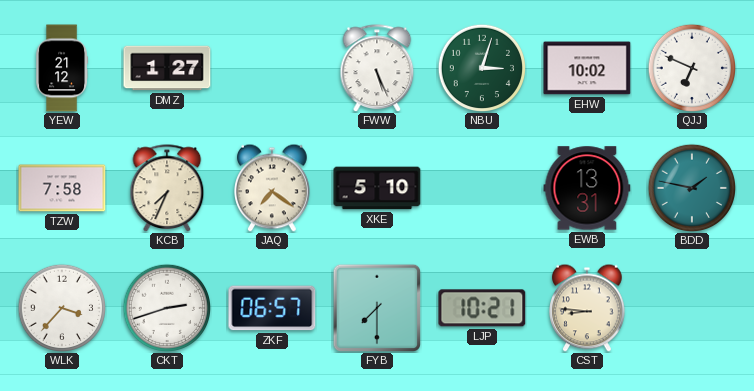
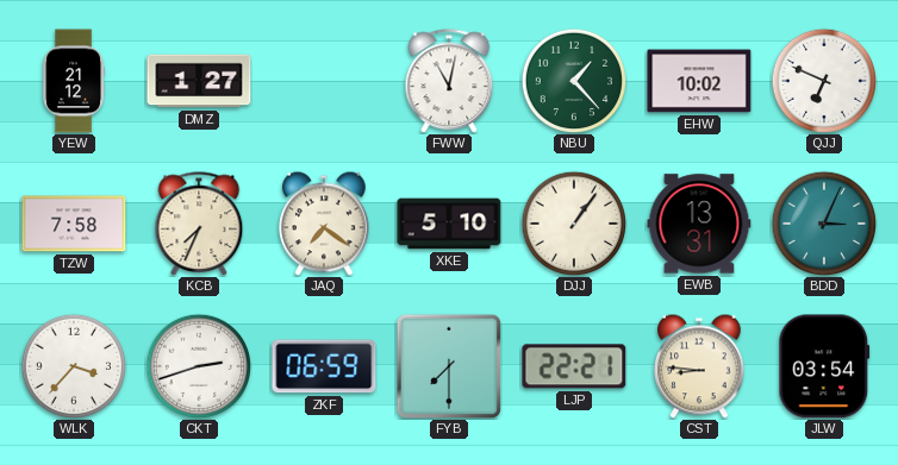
FWW: 5:26 -> 11:02 (449, 81)
NBU: 3:03 -> 1:23 (573, 80)
DJJ: none -> 1:06 (573, 222)
BDD: 1:47 -> 3:04 (823, 222)
ZKF: 06:57 -> 06:59 (324, 366)
LJP: 10:21 -> 22:21 (574, 366)
JLW: none -> 03:54 (824, 366)
